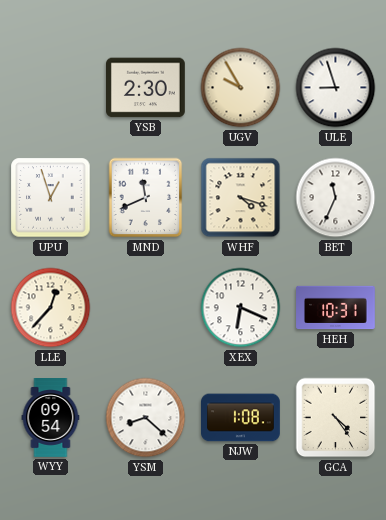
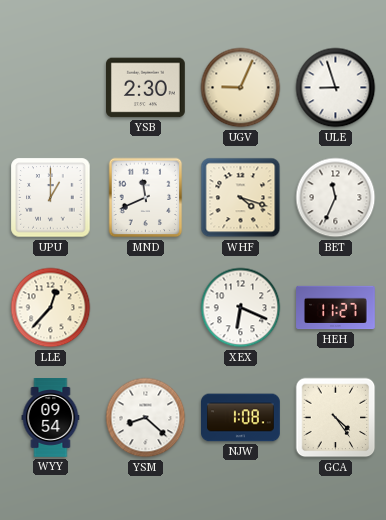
UGV: 9:55 -> 9:04 (241, 88)
UPU: 12:57 -> 1:00 (51, 198)
HEH: 10:31 -> 11:27 (336, 308)
